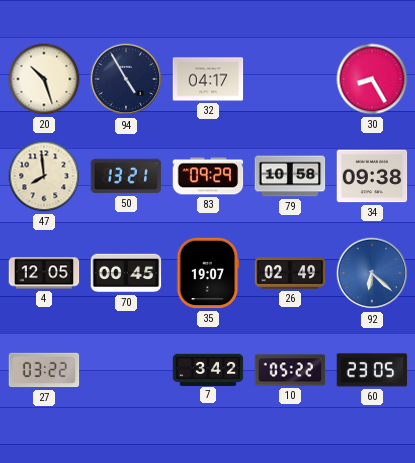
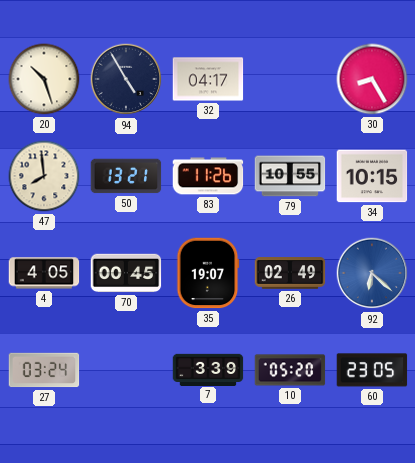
83: 09:29 -> 11:26 (208, 176)
79: 10:58 -> 10:55 (290, 176)
34: 09:38 -> 10:15 (372, 176)
4: 12:05 -> 4:05 (44, 273)
27: 03:22 -> 03:24 (44, 370)
7: 3:42 -> 3:39 (208, 369)
10: 05:22 -> 05:20 (290, 370)
